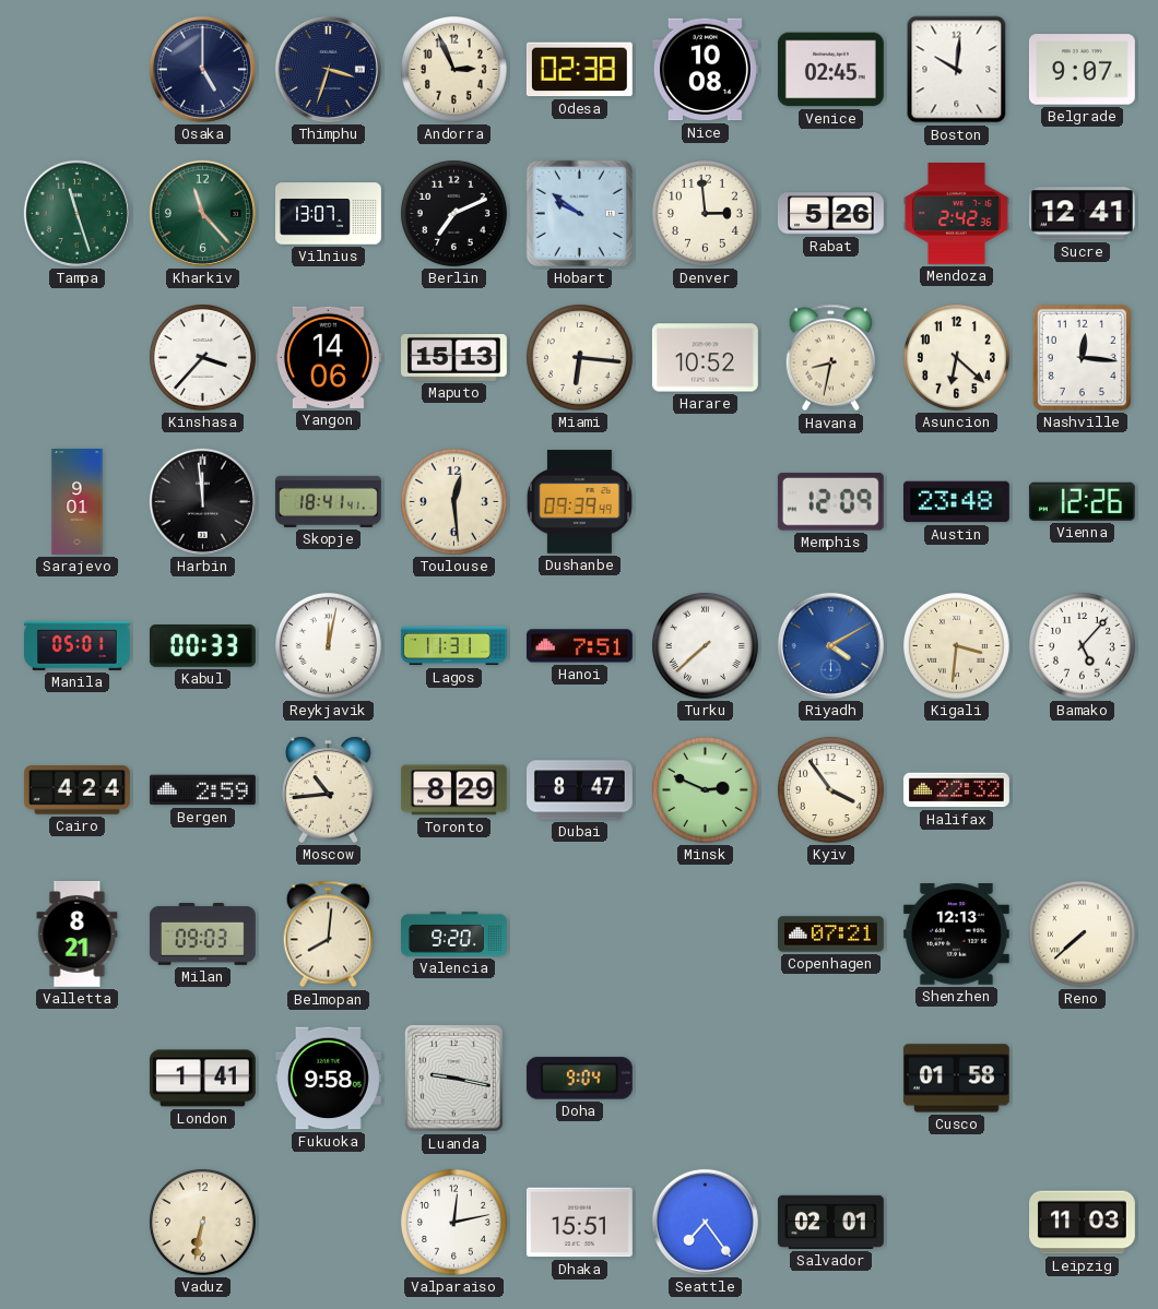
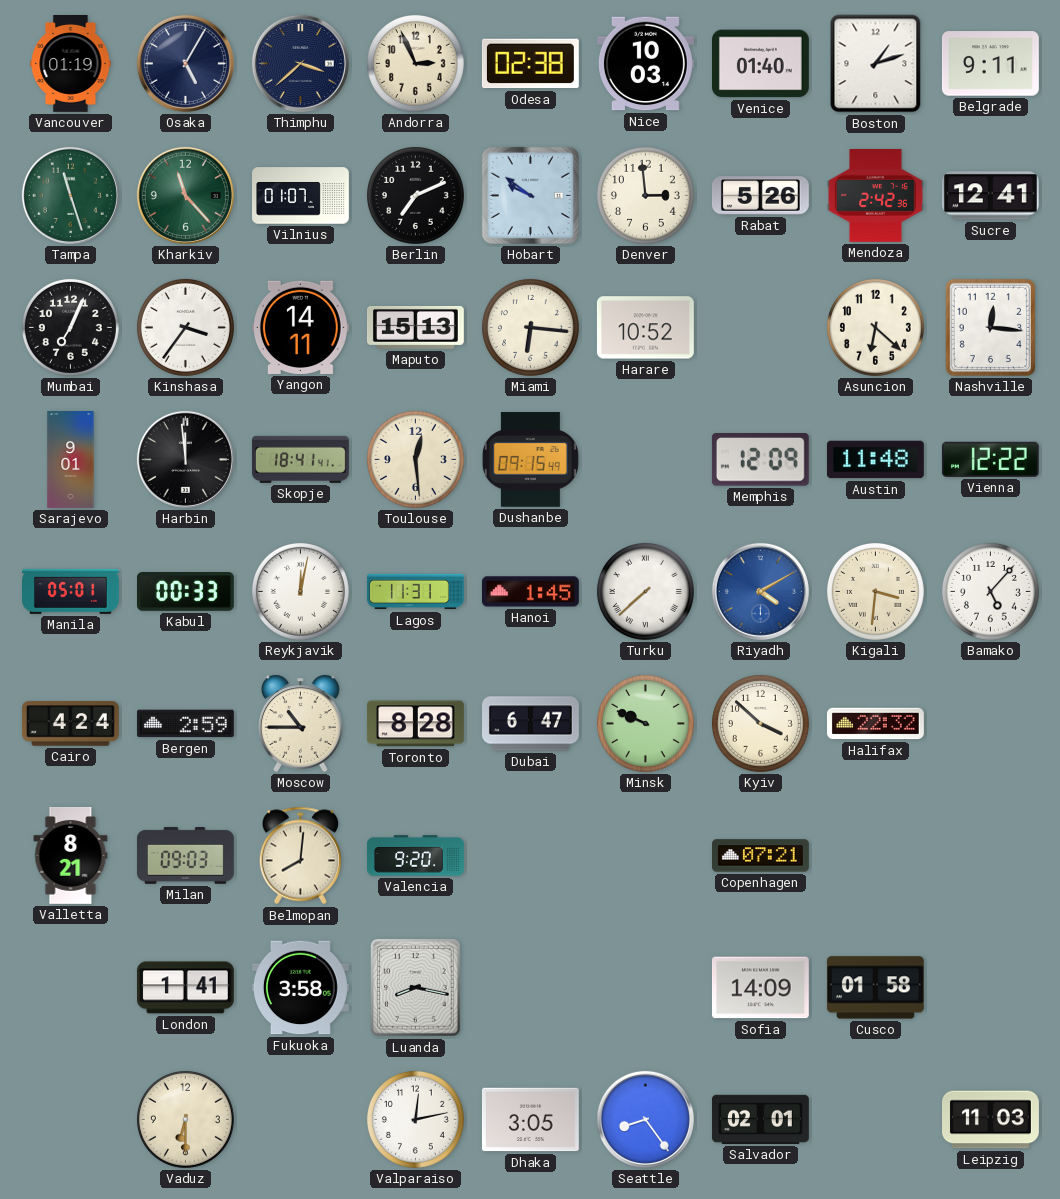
Vancouver: none -> 01:19 (71, 64)
Osaka: 5:00 -> 5:05 (185, 63)
Thimphu: 3:33 -> 3:38 (300, 63)
Nice: 10:08 -> 10:03 (645, 64)
Venice: 02:45 -> 01:40 (760, 64)
Boston: 10:01 -> 1:12 (876, 64)
Belgrade: 9:07 -> 9:11 (990, 64)
Vilnius: 13:07 -> 01:07 (301, 196)
Mumbai: none -> 7:04 (70, 327)
Kinshasa: 3:37 -> 3:36 (185, 327)
Yangon: 14:06 -> 14:11 (300, 327)
Havana: 8:32 -> none (830, 358)
Dushanbe: 09:39 -> 09:15 (530, 460)
Austin: 23:48 -> 11:48 (875, 460)
Vienna: 12:26 -> 12:22 (990, 459)
Hanoi: 7:51 -> 1:45 (530, 592)
Moscow: 10:44 -> 10:45 (300, 723)
Toronto: 8:29 -> 8:28 (415, 724)
Dubai: 8:47 -> 6:47 (531, 724)
Minsk: 2:49 -> 9:49 (645, 723)
Kyiv: 3:54 -> 3:52 (760, 723)
Shenzhen: 12:13 -> none (956, 935)
Reno: 7:38 -> none (1082, 933)
Fukuoka: 9:58 -> 3:58 (300, 988)
Luanda: 9:17 -> 8:17 (415, 988)
Doha: 9:04 -> none (579, 1079)
Sofia: none -> 14:09 (760, 988)
Vaduz: 6:32 -> 6:30 (185, 1119)
Dhaka: 15:51 -> 3:05 (530, 1120)
Seattle: 7:24 -> 8:24 (645, 1119)
